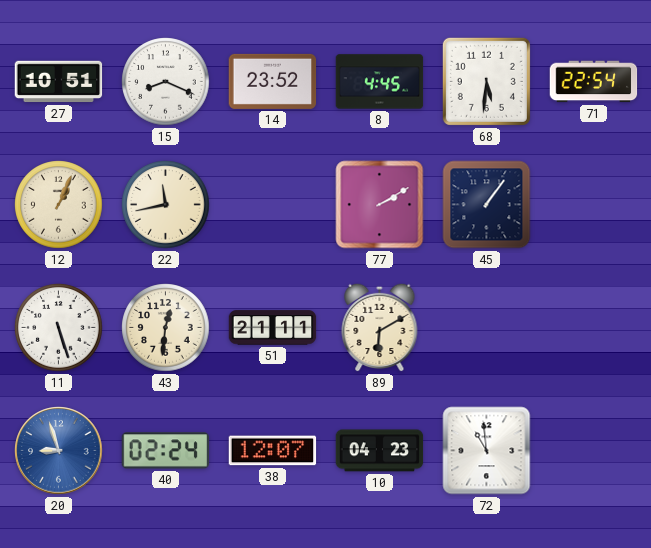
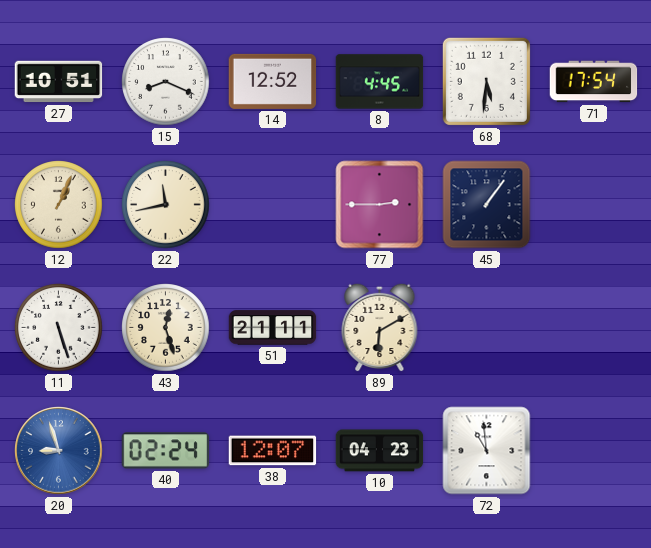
14: 23:52 -> 12:52 (273, 81)
71: 22:54 -> 17:54 (594, 82)
77: 2:10 -> 2:45 (380, 205)
43: 12:31 -> 12:27 (166, 328)
